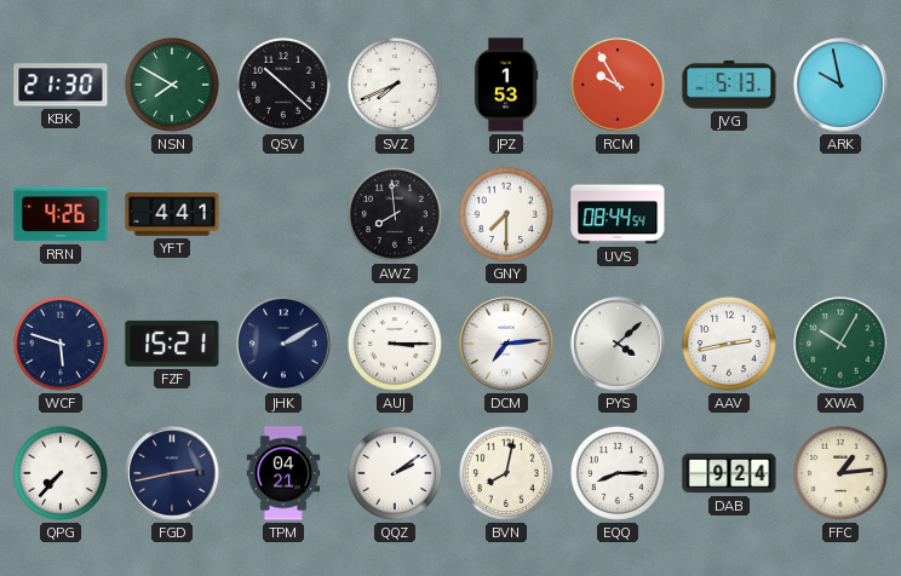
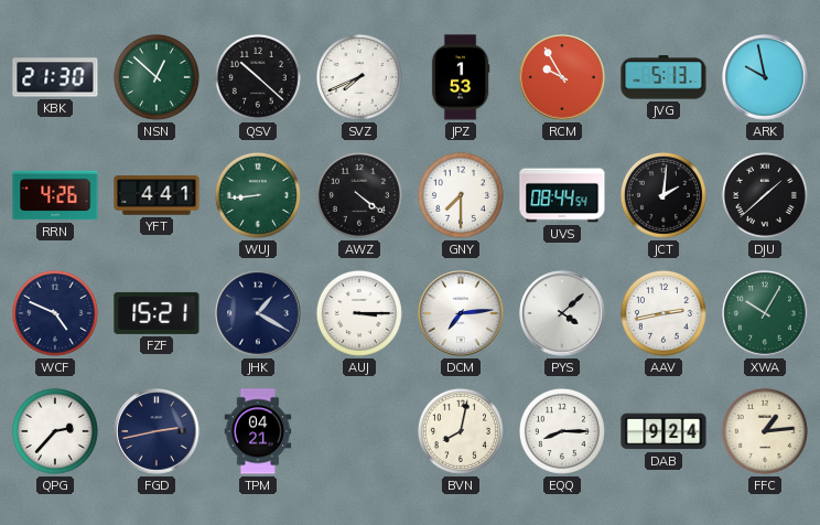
NSN: 7:50 -> 12:52 (157, 77)
WUJ: none -> 8:44 (258, 195)
AWZ: 7:59 -> 4:21 (359, 195)
JCT: none -> 2:01 (663, 195)
DJU: none -> 1:38 (765, 195)
WCF: 5:48 -> 4:49 (55, 313)
JHK: 2:10 -> 1:20 (258, 313)
QPG: 7:37 -> 2:37 (55, 431)
QQZ: 2:09 -> none (395, 473)
